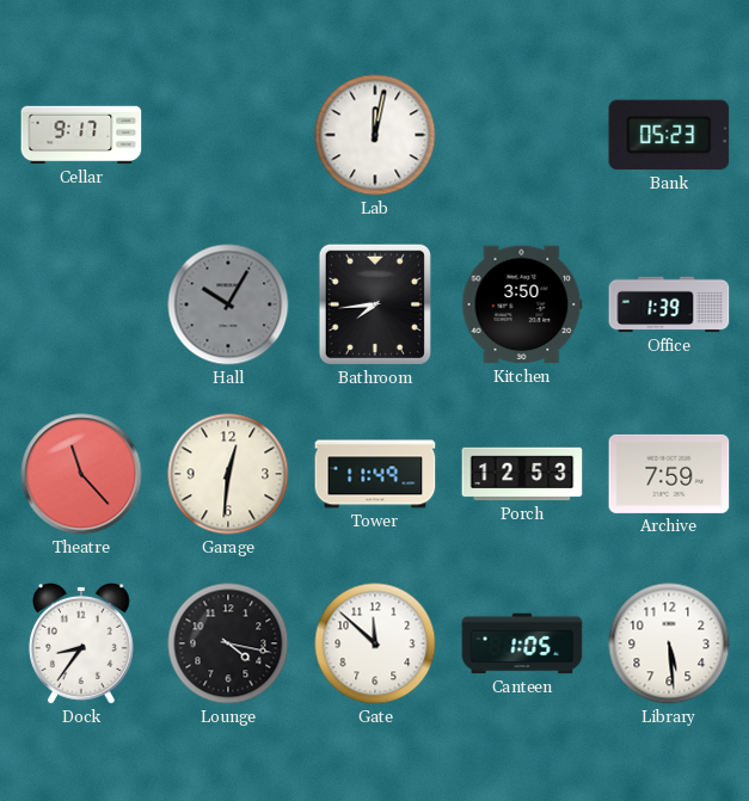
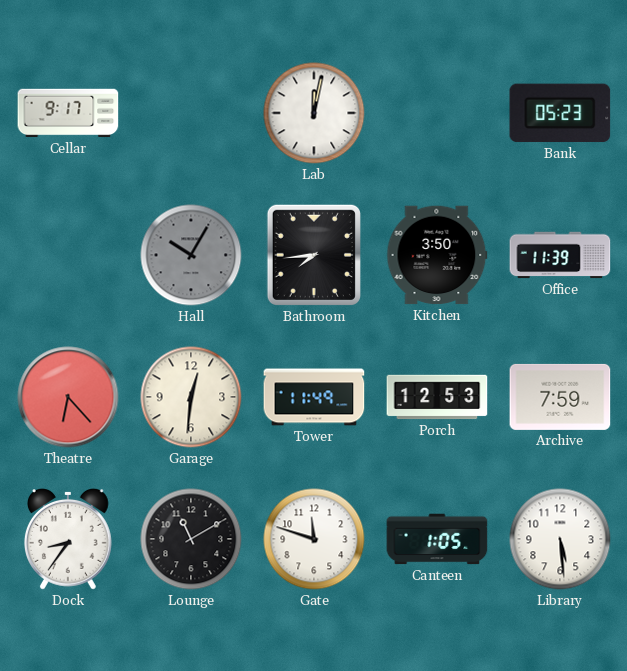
Office: 1:39 -> 11:39 (560, 255)
Theatre: 11:23 -> 6:23 (68, 397)
Lounge: 4:17 -> 11:10 (191, 539)
Gate: 11:52 -> 11:48 (314, 539)
